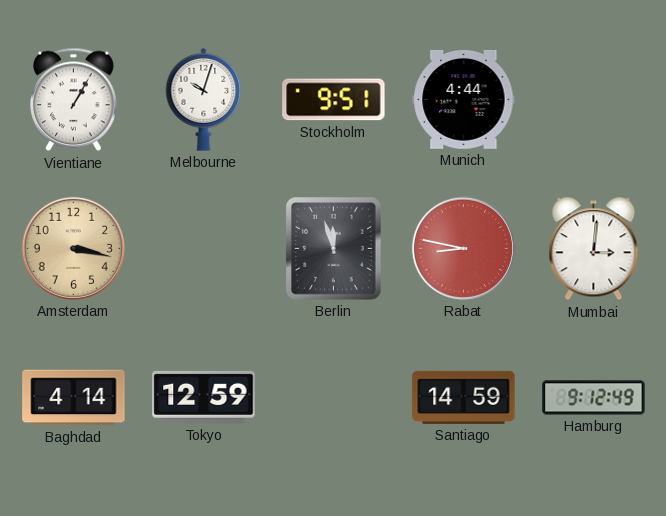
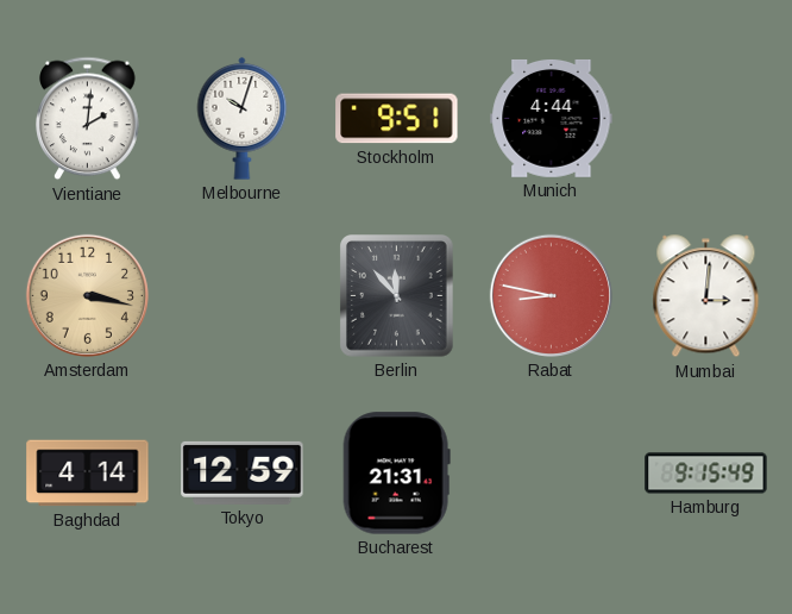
Vientiane: 1:05 -> 2:01 (88, 119)
Berlin: 11:57 -> 11:53 (397, 296)
Bucharest: none -> 21:31 (396, 474)
Santiago: 14:59 -> none (464, 397)
Hamburg: 9:12 -> 9:15 (706, 474)
